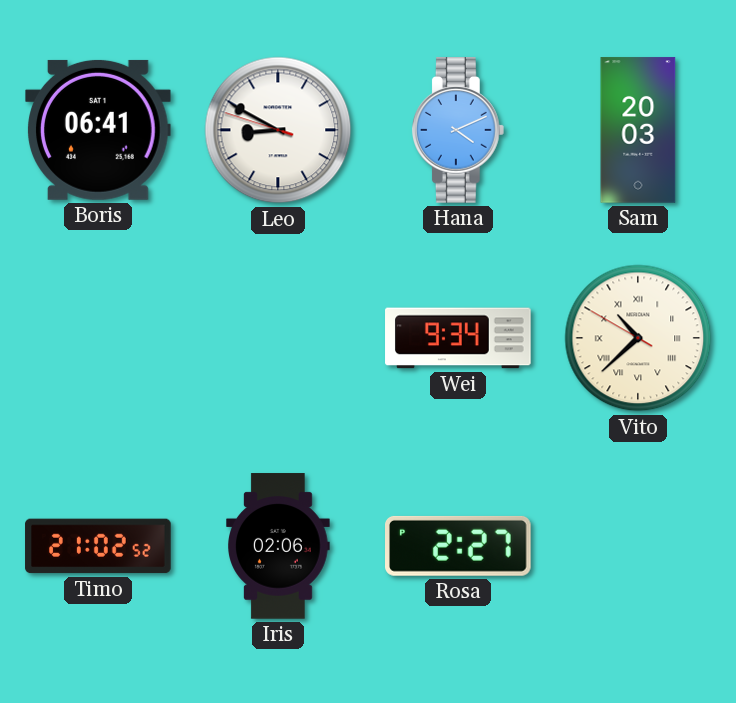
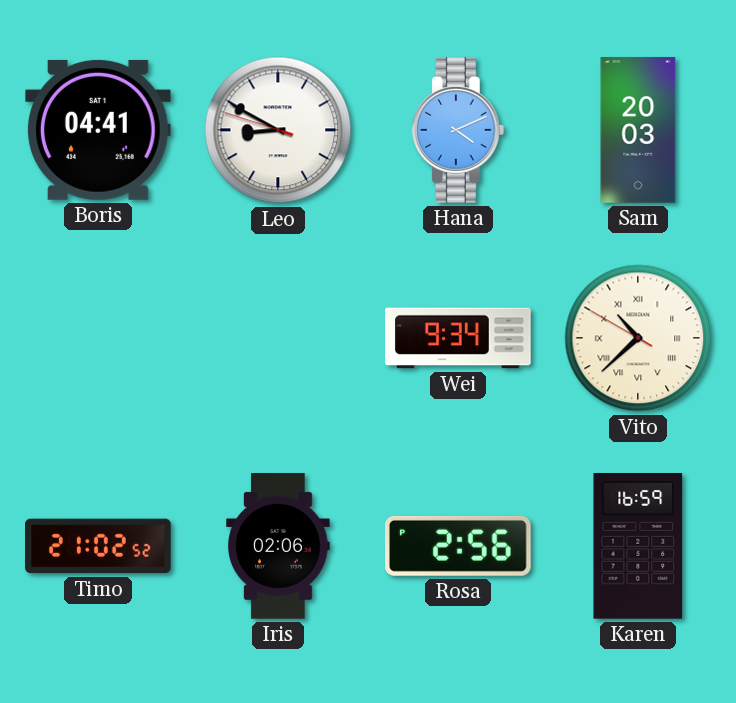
Boris: 06:41 -> 04:41 (99, 130)
Rosa: 2:27 -> 2:56 (458, 546)
Karen: none -> 16:59 (638, 546)
